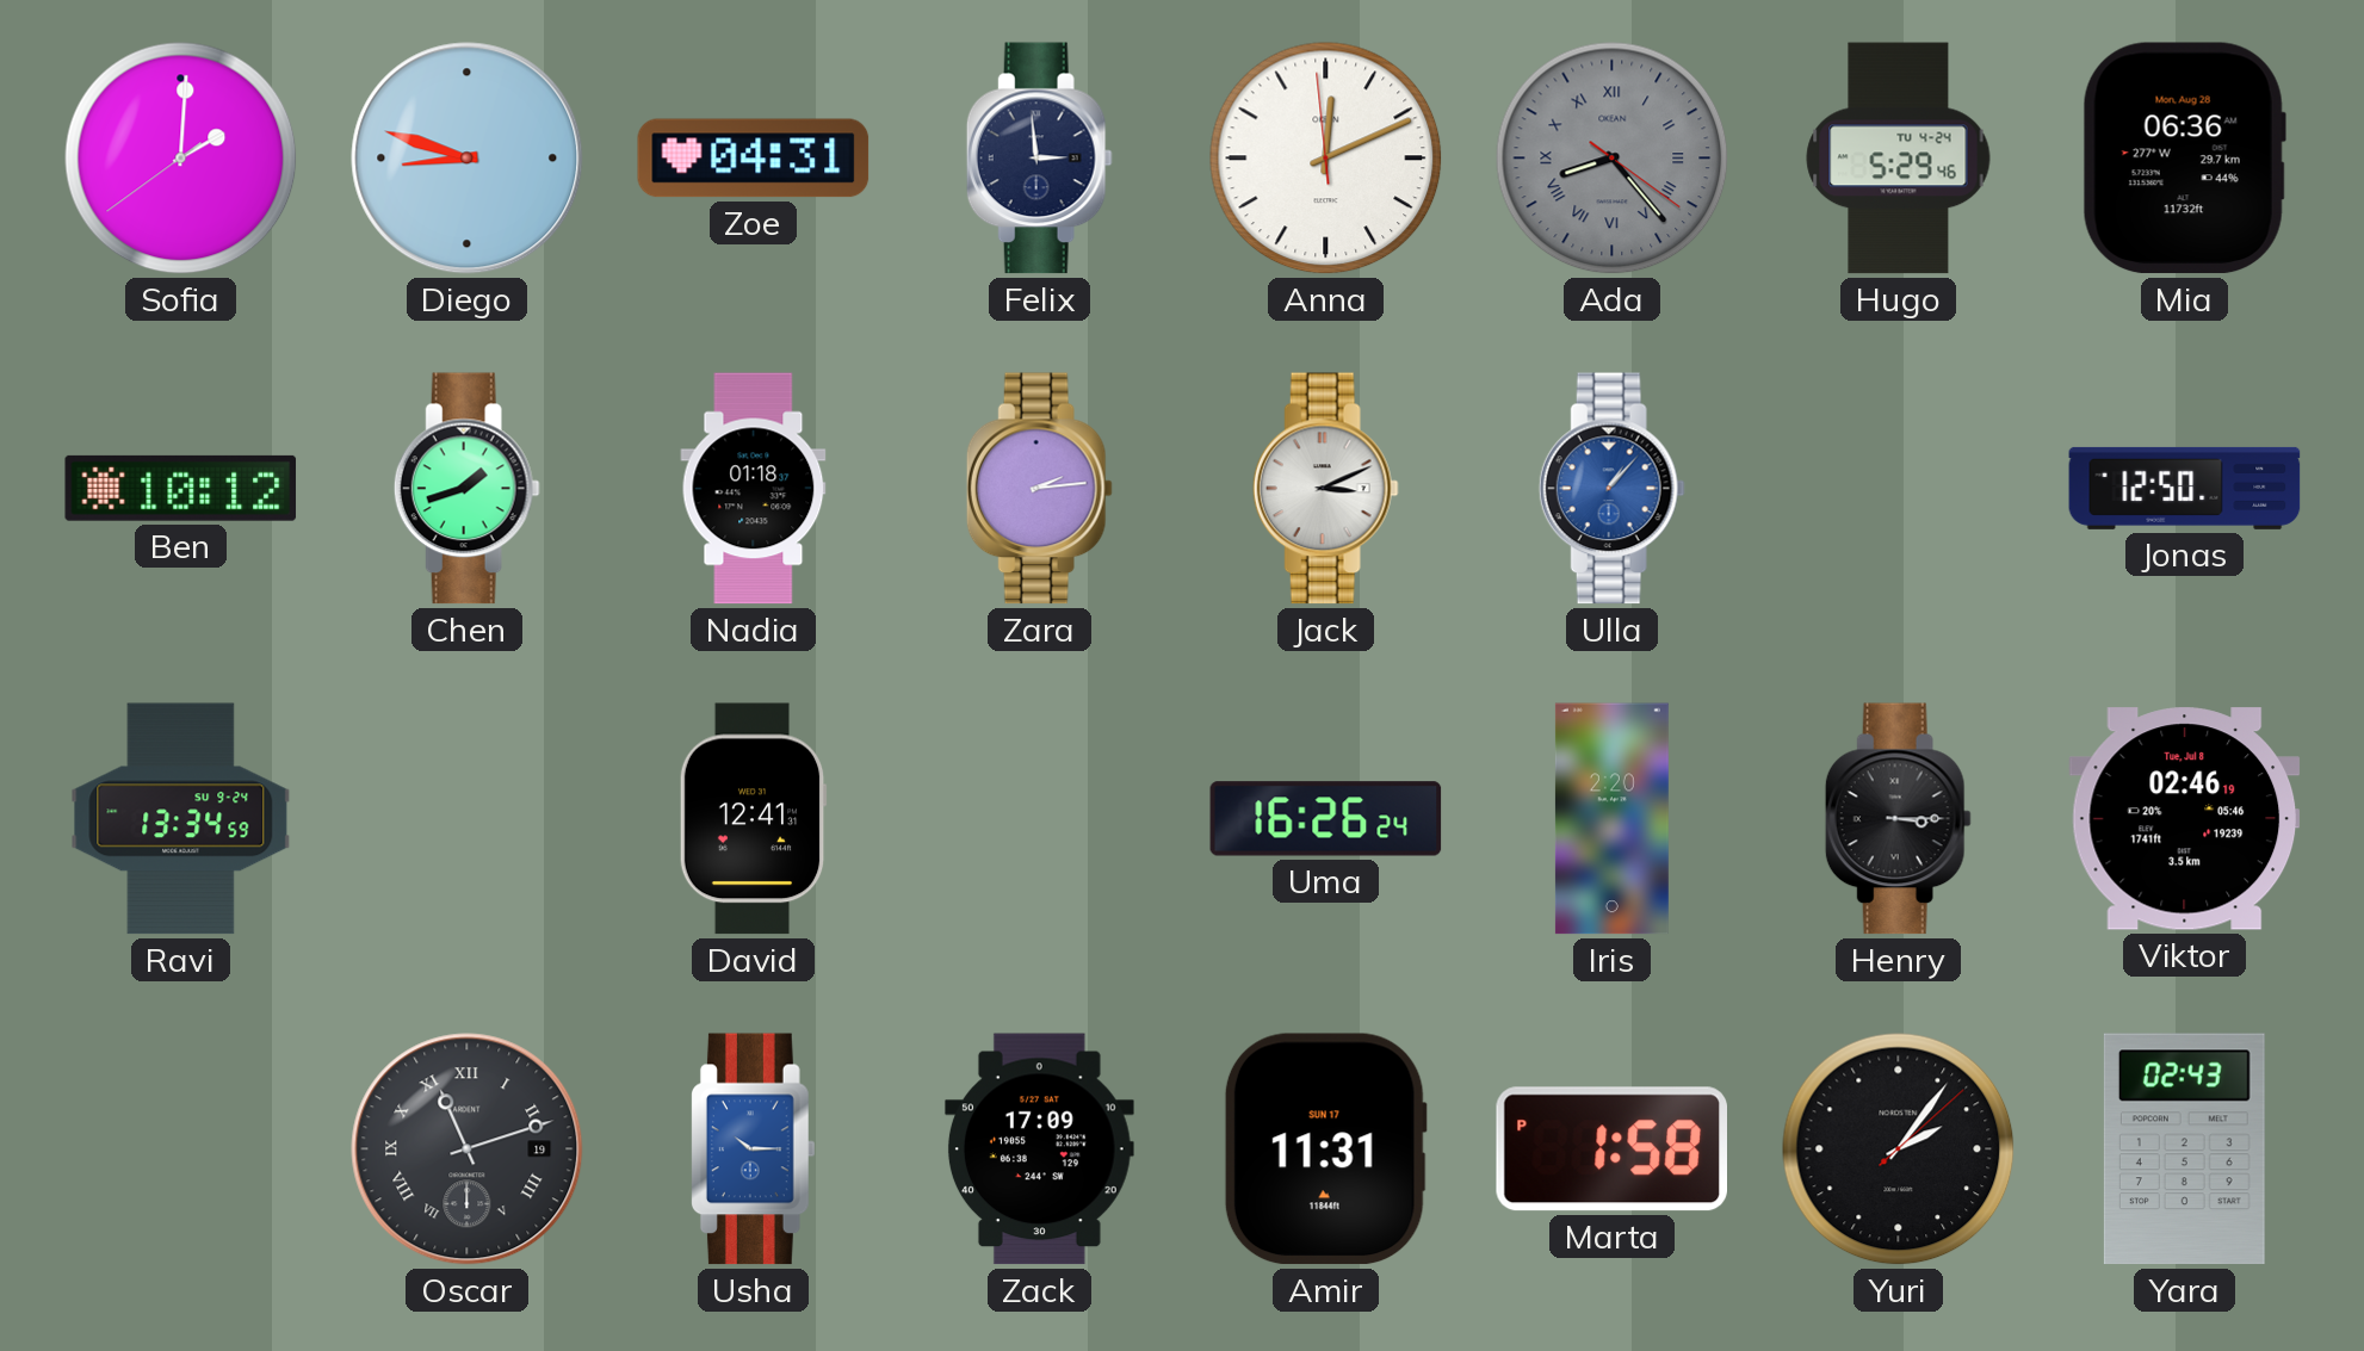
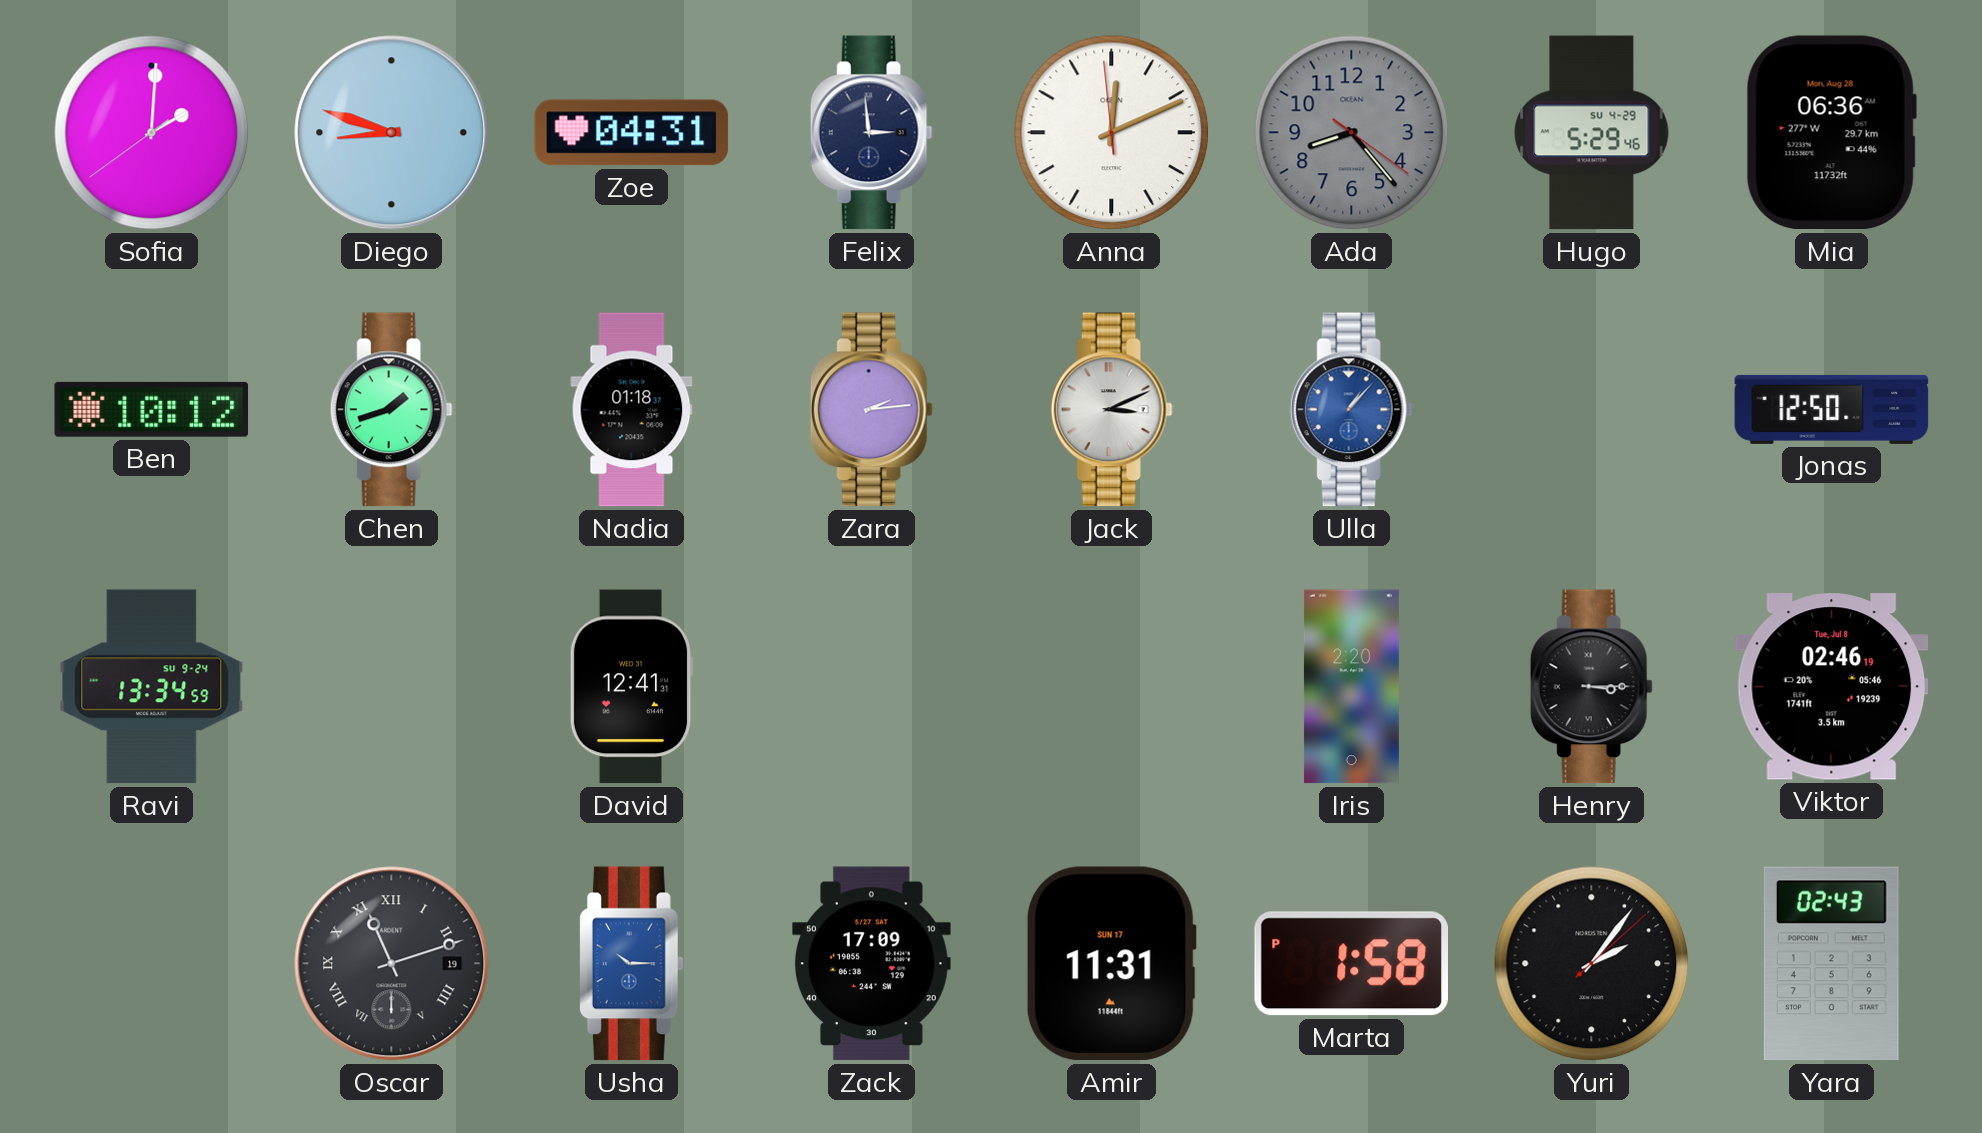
Ada numerals: Roman -> Arabic (1352, 133)
Hugo date: TU 4-24 -> SU 4-29 (1592, 133)
Uma: 16:26 -> none (1326, 819)
